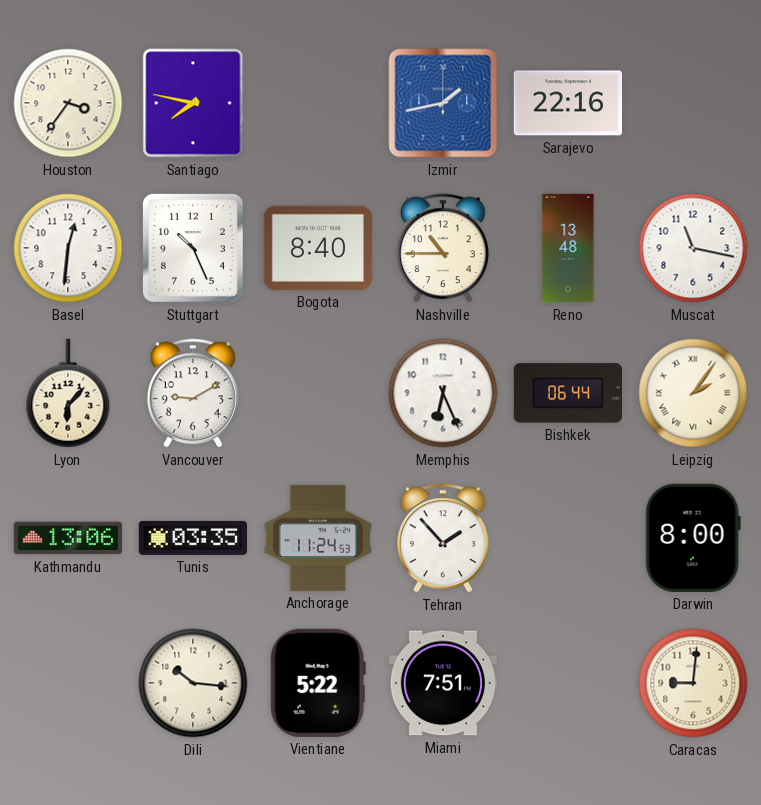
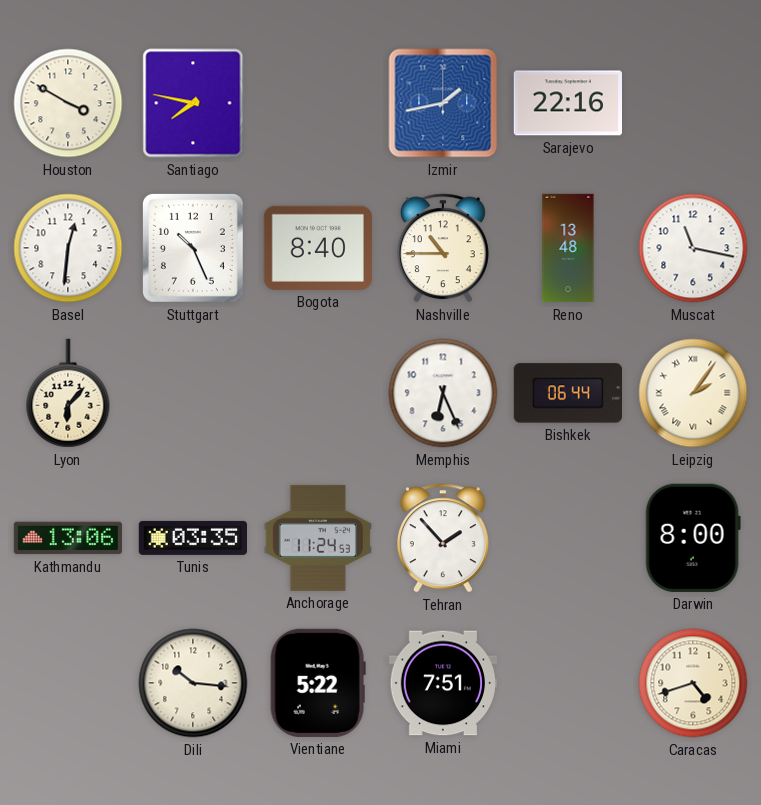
Houston: 3:36 -> 3:50 (68, 103)
Vancouver: 9:10 -> none (193, 393)
Caracas: 9:01 -> 4:42 (693, 683)
